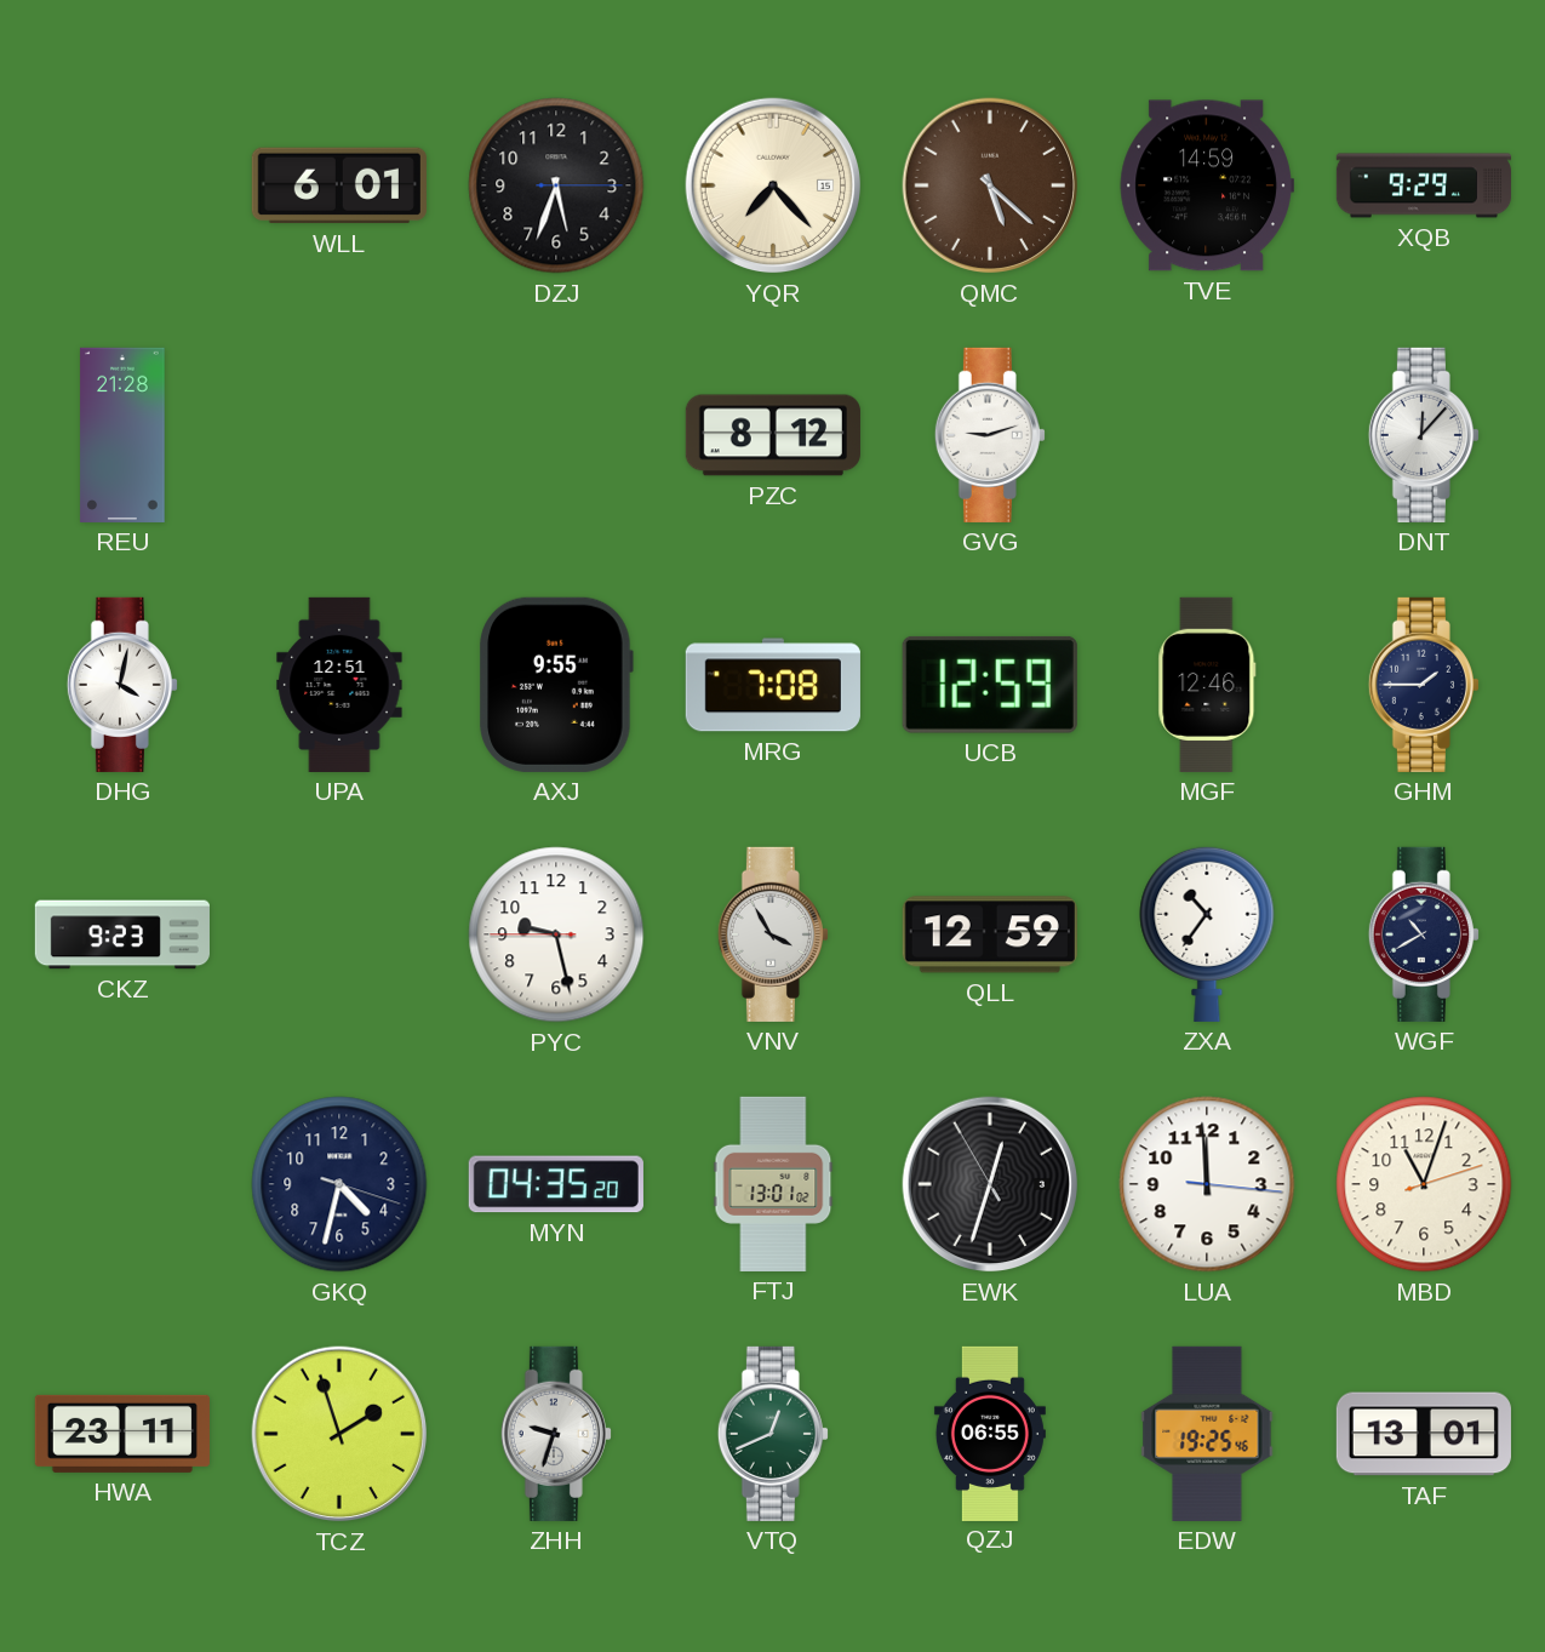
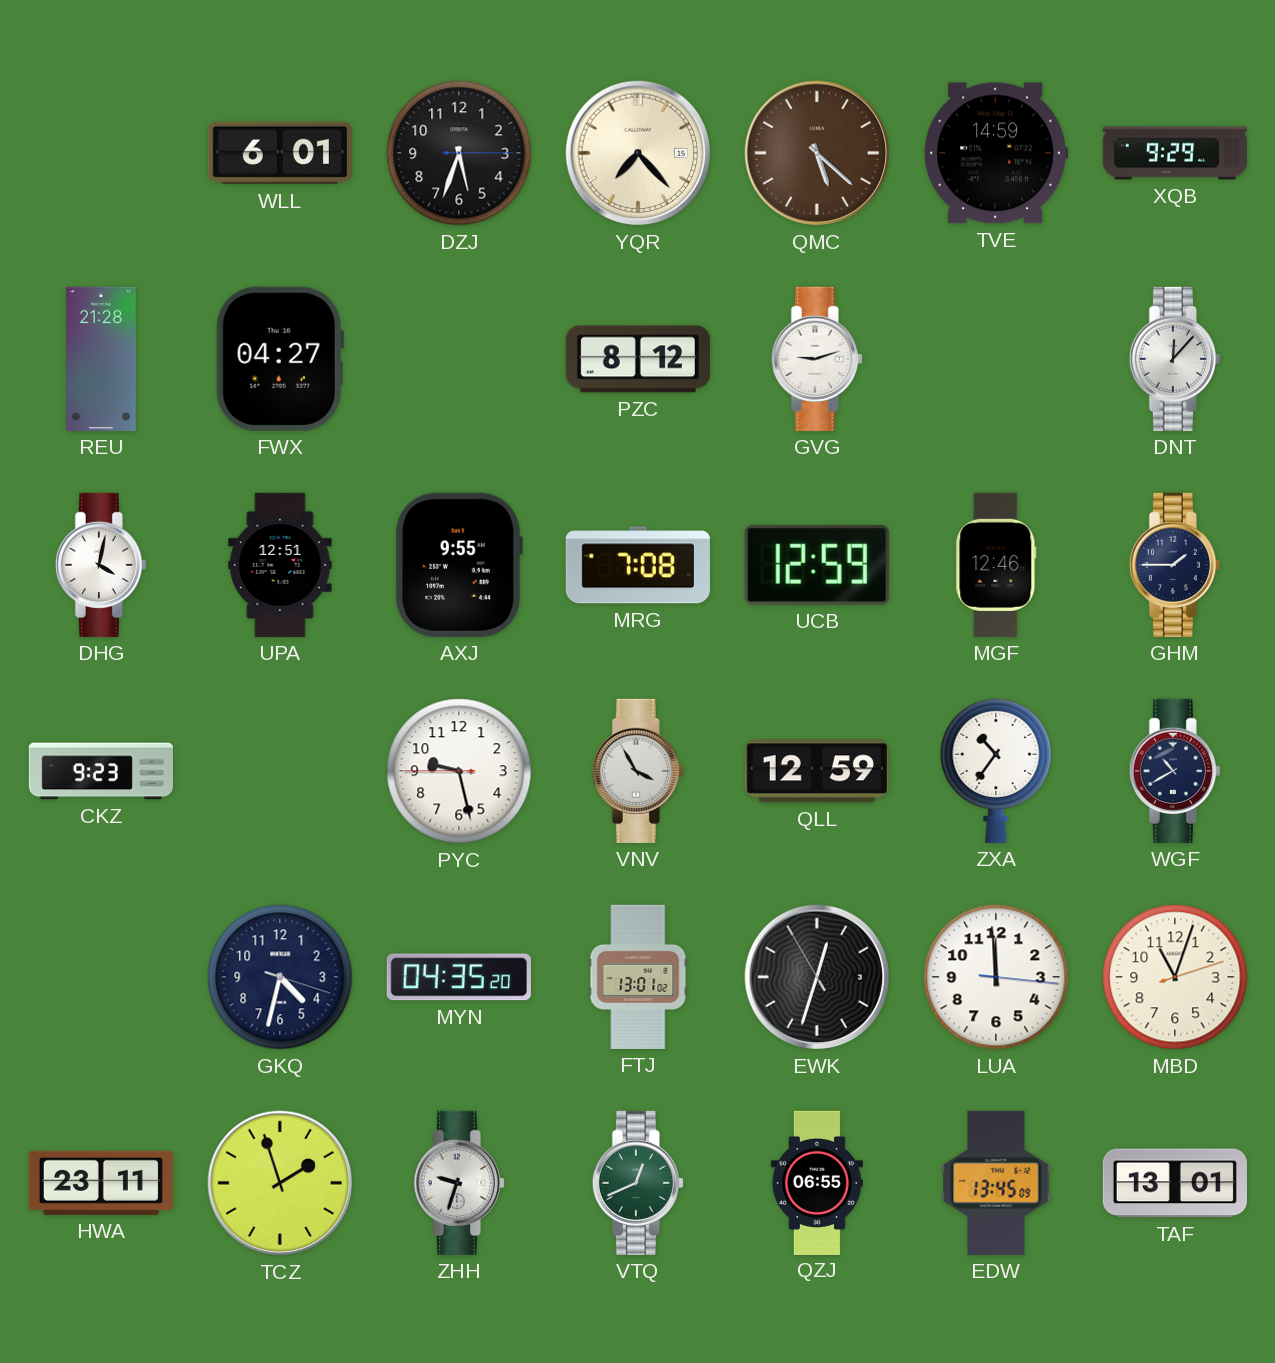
FWX: none -> 04:27 (280, 359)
EDW: 19:25 -> 13:45 (996, 1183)
